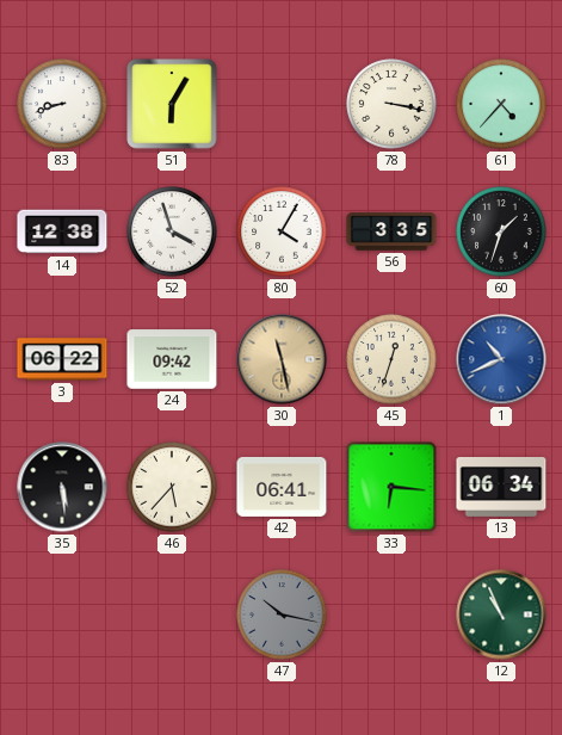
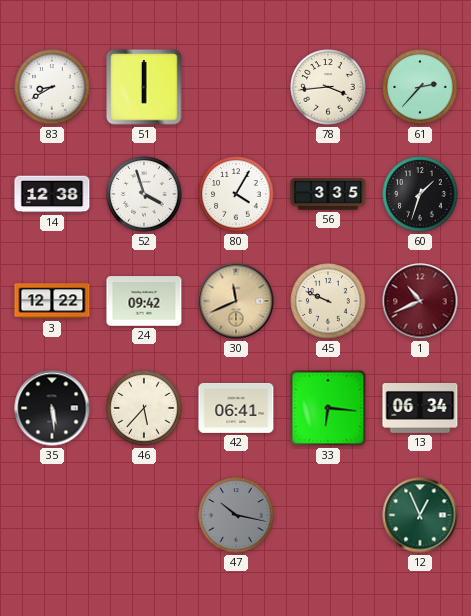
83: 8:42 -> 8:40 (52, 87)
51: 6:05 -> 6:00 (144, 87)
78: 3:17 -> 3:44 (328, 87)
61: 4:37 -> 2:37 (420, 87)
3: 06:22 -> 12:22 (52, 301)
30: 11:28 -> 11:41 (236, 301)
45: 12:33 -> 9:49 (328, 301)
1 dial: blue -> burgundy (420, 301)
12: 10:56 -> 12:56 (420, 515)
